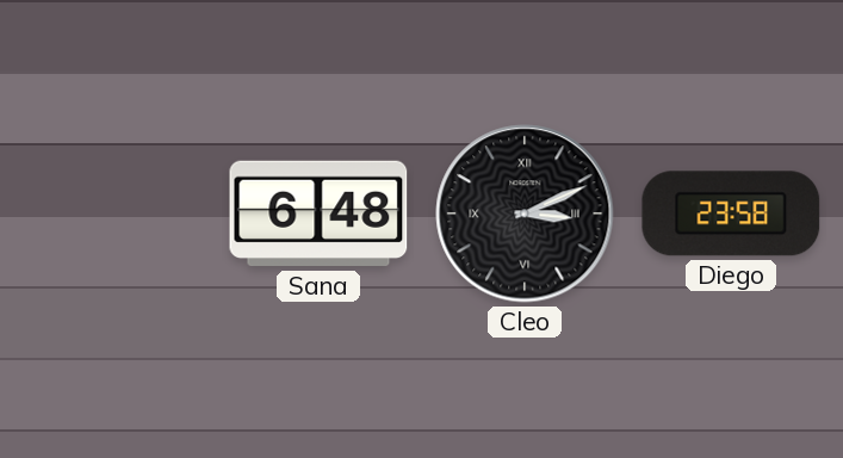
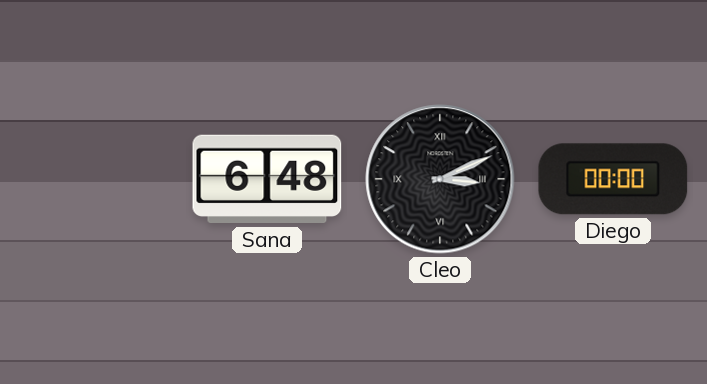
Diego: 23:58 -> 00:00 (613, 179)
